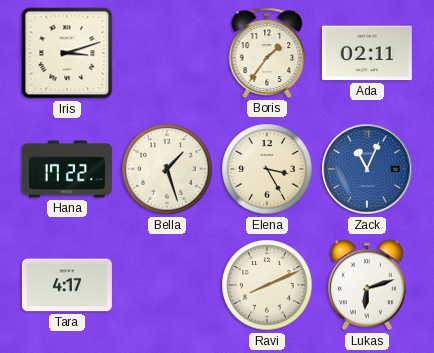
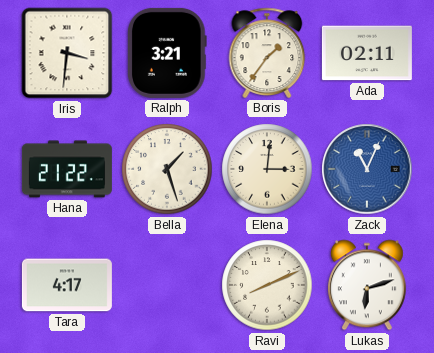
Iris: 3:12 -> 3:31 (67, 53)
Ralph: none -> 3:21 (168, 53)
Hana: 17:22 -> 21:22 (67, 169)
Elena: 3:25 -> 3:01 (267, 169)
